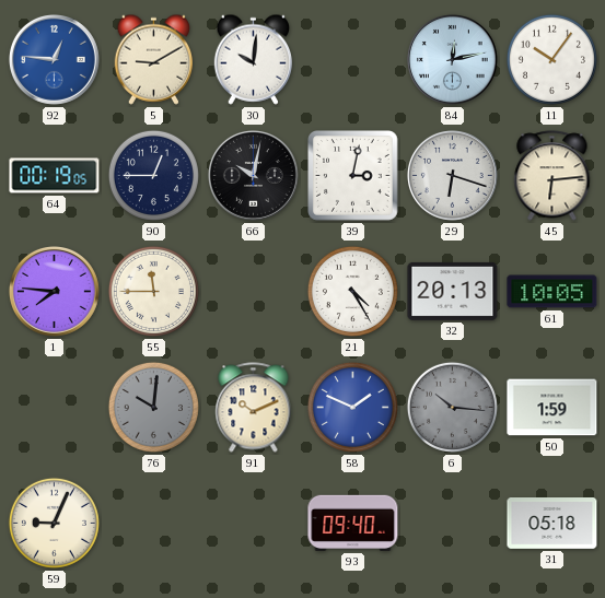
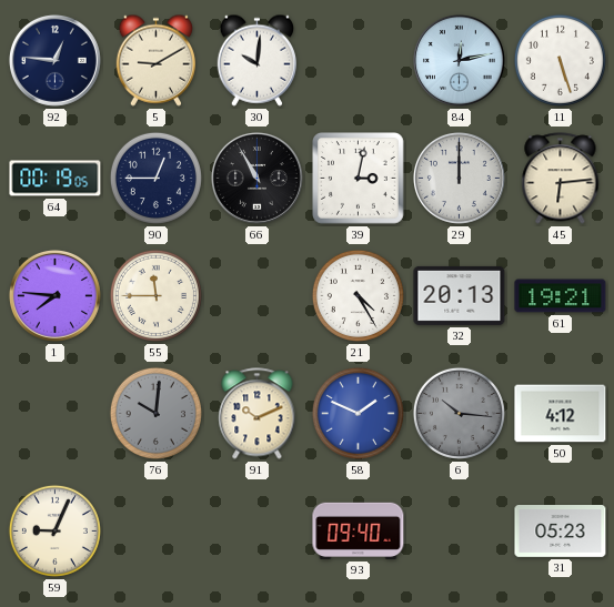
92 dial: blue -> navy (54, 60)
11: 10:06 -> 5:27 (560, 60)
66: 10:02 -> 10:55 (256, 178)
29: 6:18 -> 12:00 (459, 178)
61: 10:05 -> 19:21 (561, 296)
50: 1:59 -> 4:12 (561, 414)
31: 05:18 -> 05:23 (561, 532)
